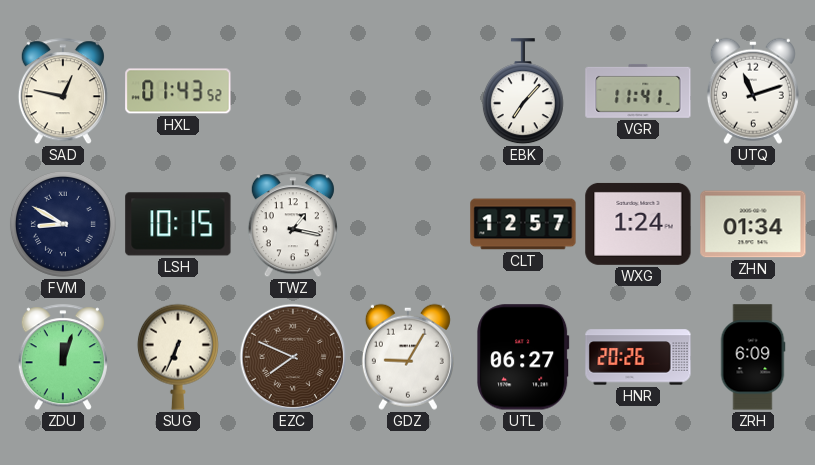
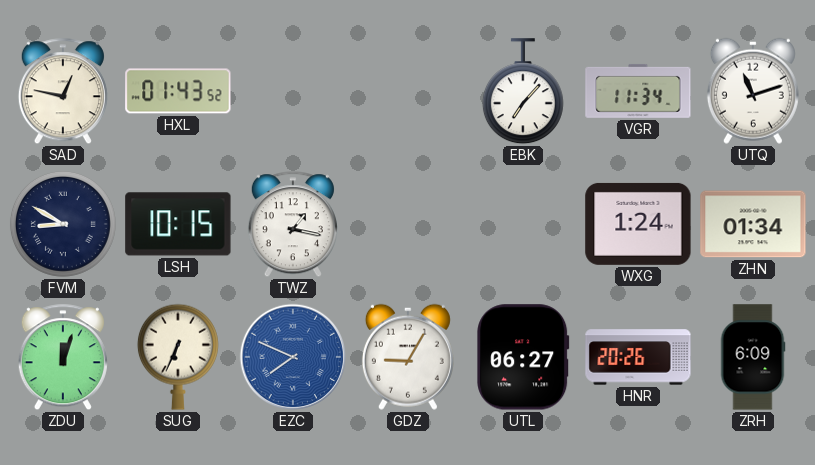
VGR: 11:41 -> 11:34 (638, 91)
CLT: 12:57 -> none (523, 224)
EZC dial: brown -> blue (293, 357)
